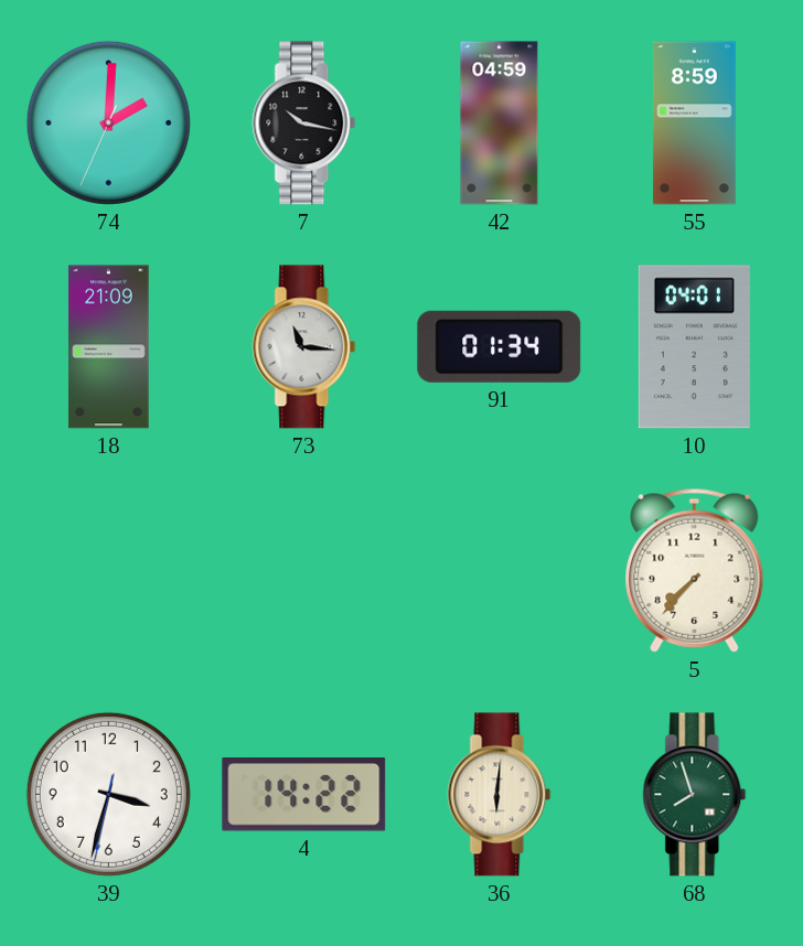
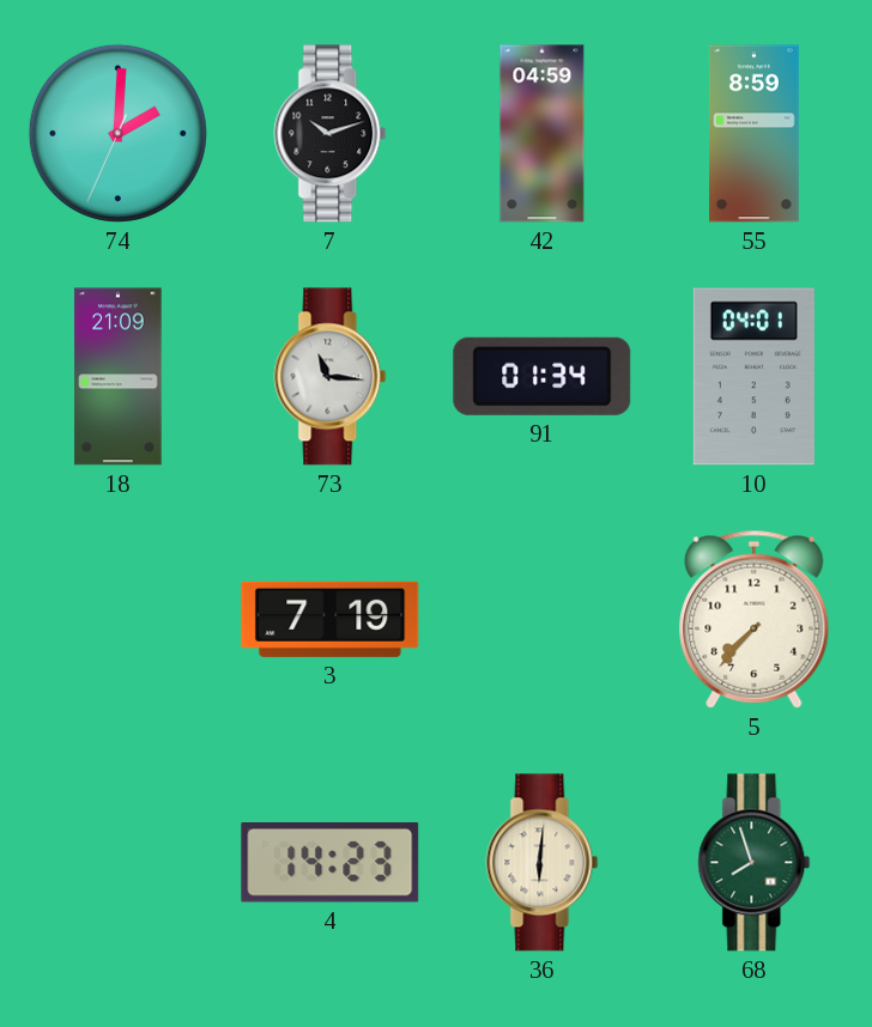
7: 10:17 -> 10:12 (331, 134)
3: none -> 7:19 (331, 619)
39: 3:32 -> none (108, 794)
4: 14:22 -> 14:23 (331, 863)
